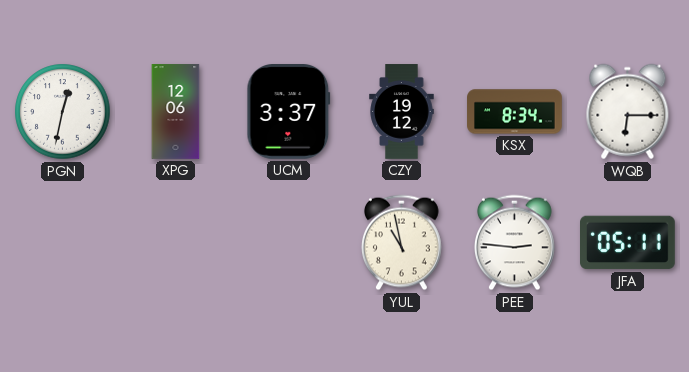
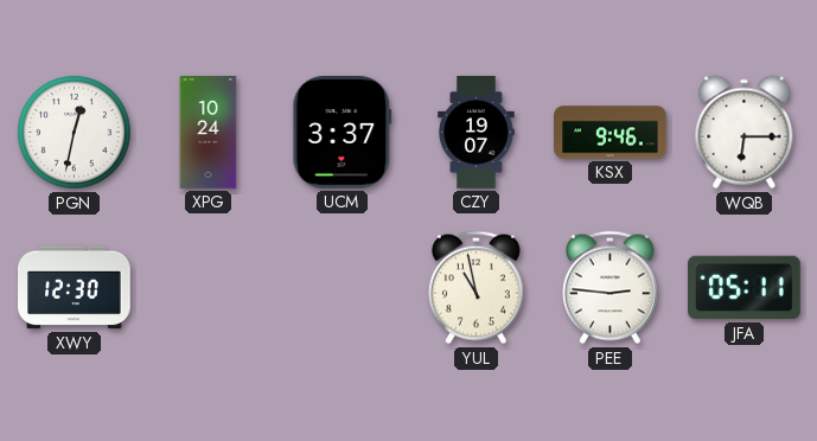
XPG: 12:06 -> 10:24 (209, 133)
CZY: 19:12 -> 19:07 (477, 133)
KSX: 8:34 -> 9:46 (611, 133)
XWY: none -> 12:30 (75, 288)
